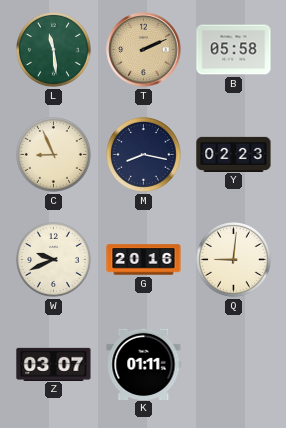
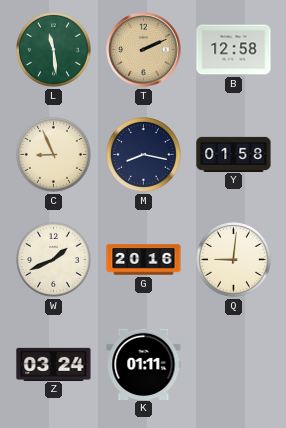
B: 05:58 -> 12:58 (234, 50)
Y: 02:23 -> 01:58 (234, 154)
W: 9:41 -> 1:41 (54, 260)
Z: 03:07 -> 03:24 (54, 364)
